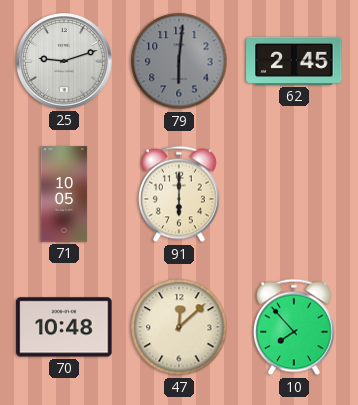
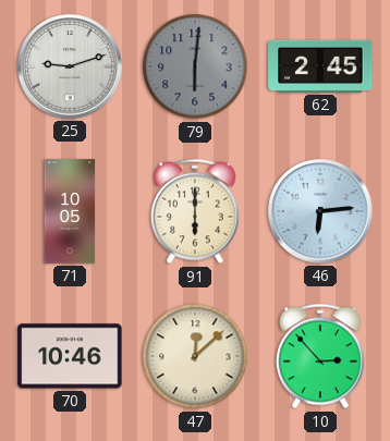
46: none -> 6:14 (320, 211)
70: 10:48 -> 10:46 (70, 356)
10: 7:53 -> 2:53 (320, 356)
